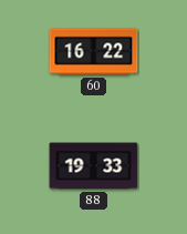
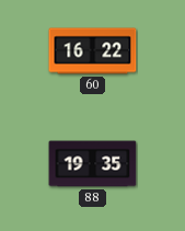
88: 19:33 -> 19:35 (93, 164)
